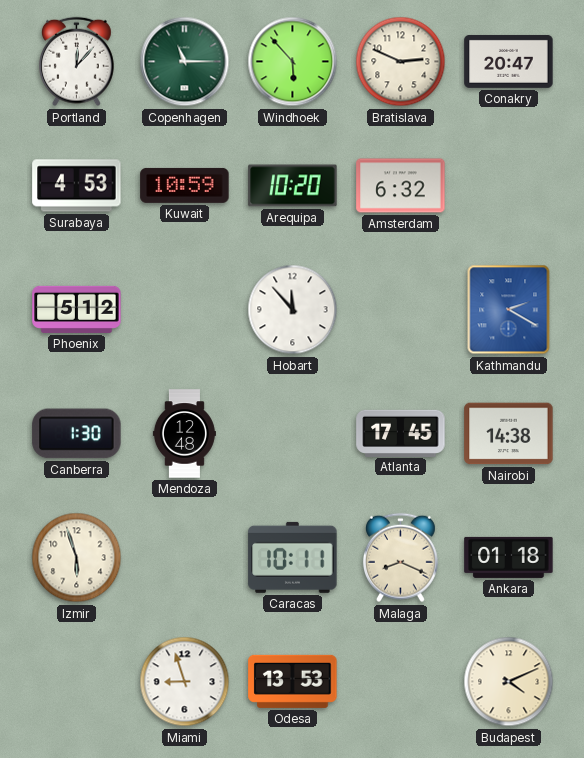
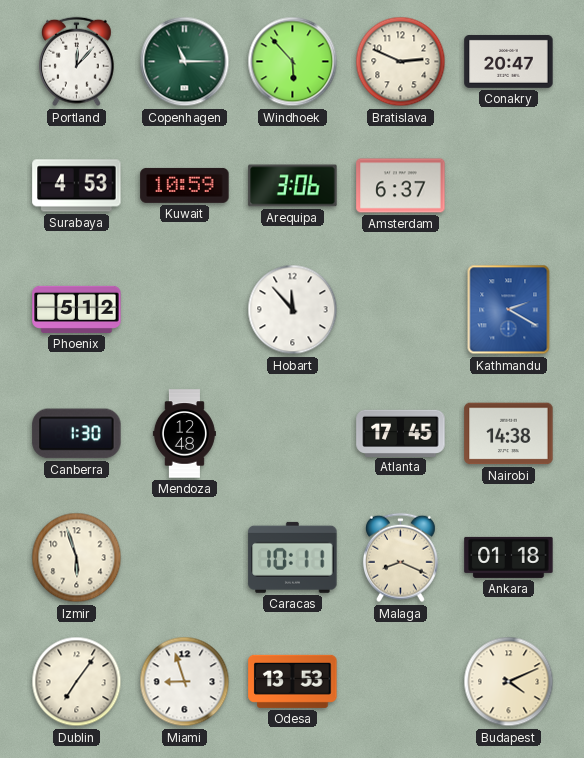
Arequipa: 10:20 -> 3:06 (293, 186)
Amsterdam: 6:32 -> 6:37 (401, 186)
Dublin: none -> 7:06 (77, 682)
